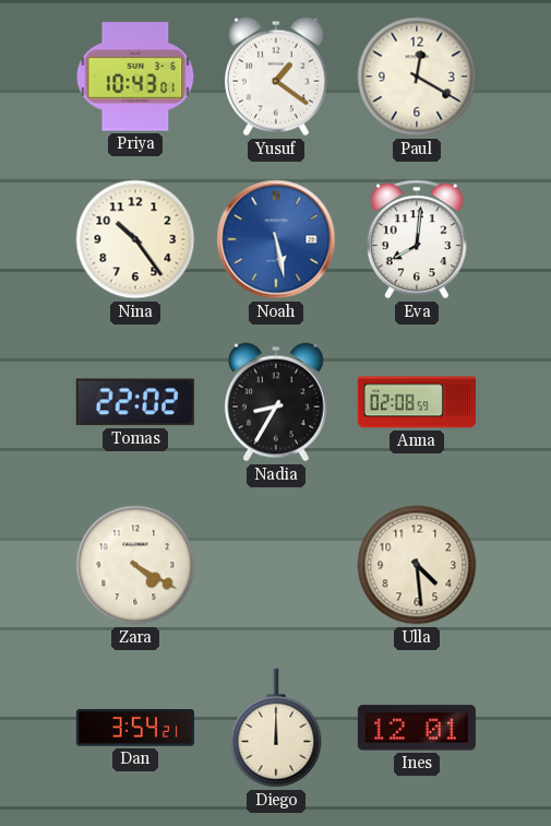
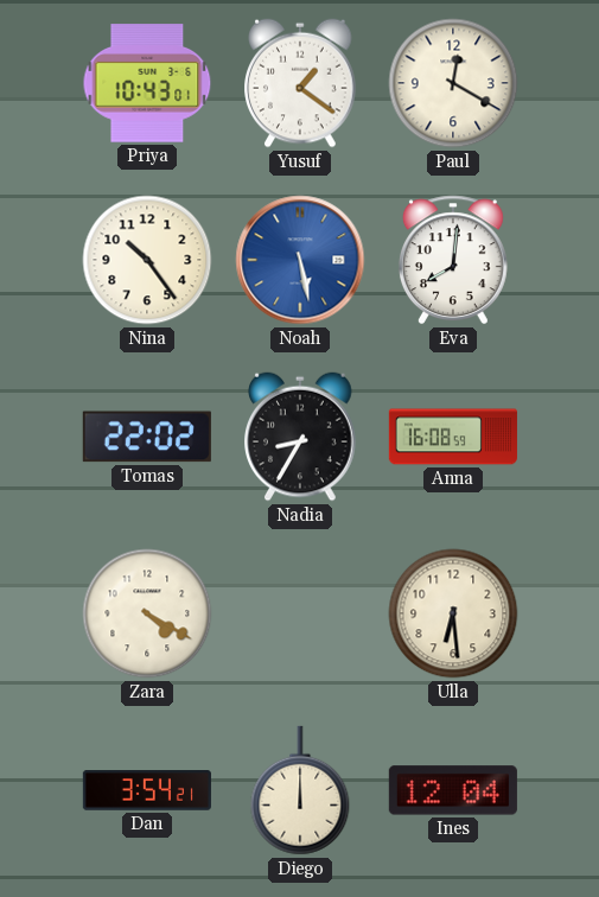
Anna: 02:08 -> 16:08 (453, 437)
Ulla: 4:29 -> 6:29 (453, 613)
Ines: 12:01 -> 12:04 (453, 790)
